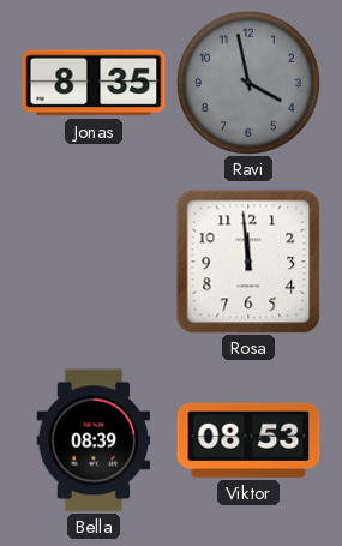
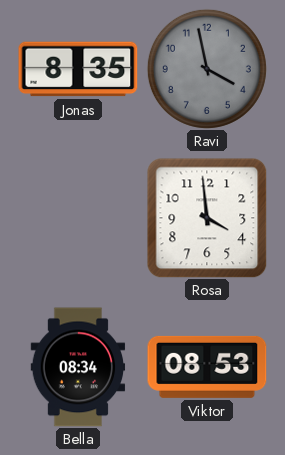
Rosa: 11:59 -> 3:59 (207, 218)
Bella: 08:39 -> 08:34 (78, 367)
